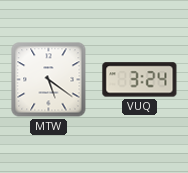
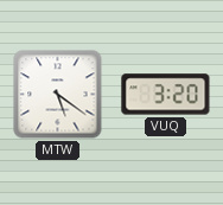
VUQ: 3:24 -> 3:20 (166, 95)
